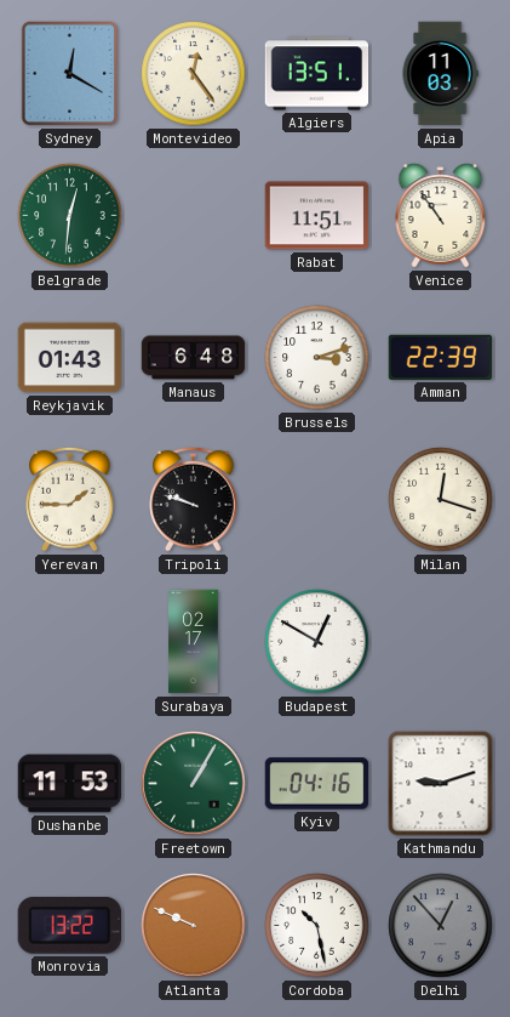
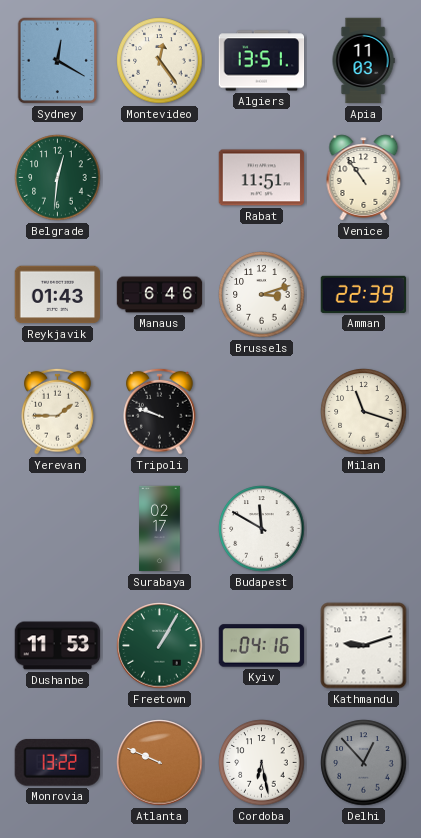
Manaus: 6:48 -> 6:46 (160, 295)
Milan: 12:18 -> 11:18 (364, 412)
Budapest: 12:50 -> 11:50 (262, 529)
Cordoba: 10:28 -> 6:28 (262, 763)
